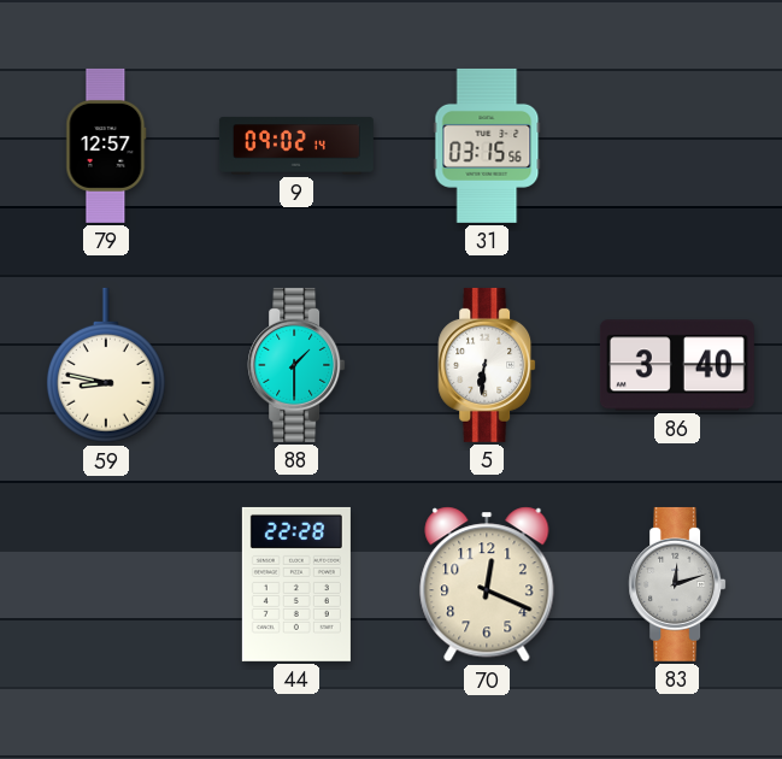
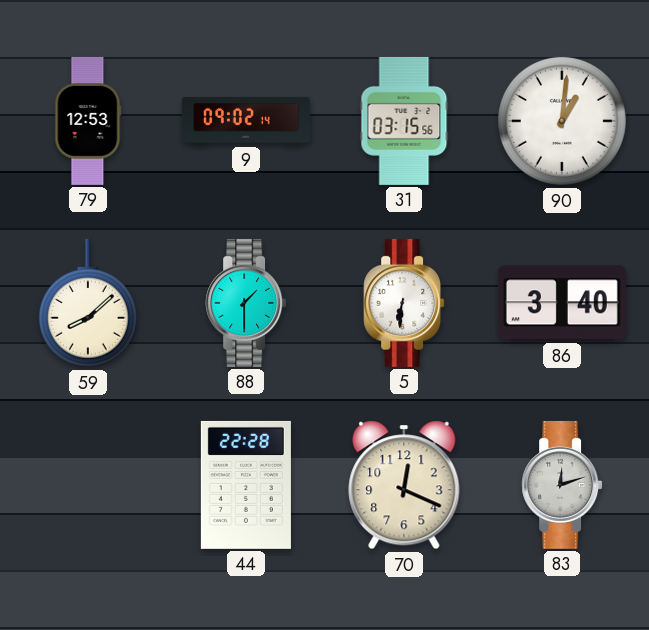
79: 12:57 -> 12:53 (88, 121)
90: none -> 1:01 (562, 121)
59: 8:47 -> 8:08 (88, 303)
